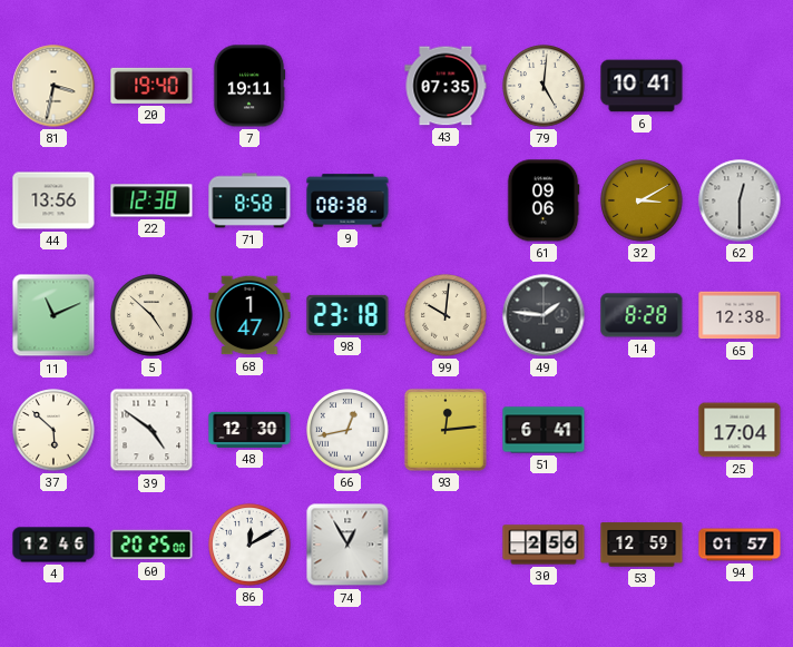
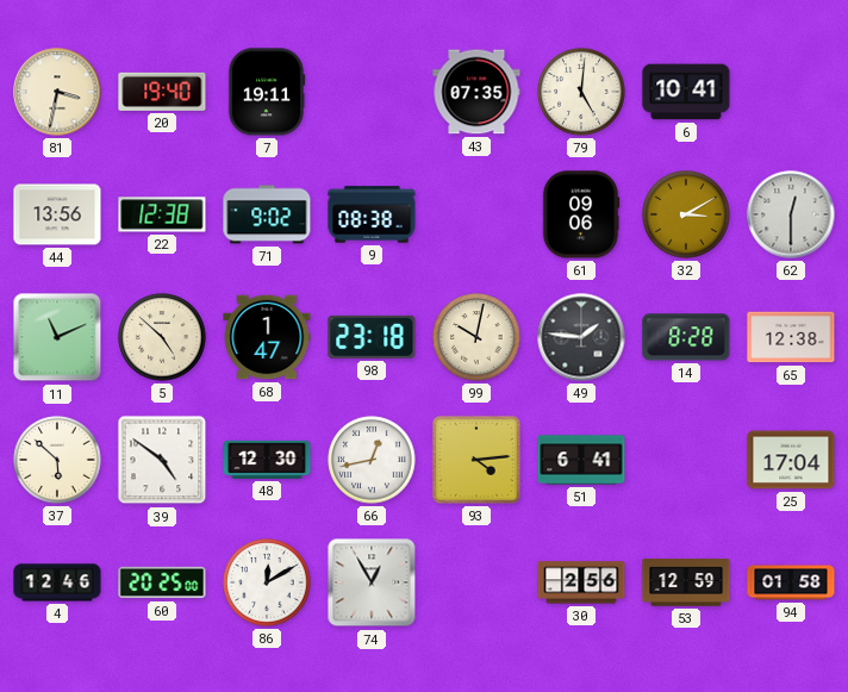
71: 8:58 -> 9:02 (267, 214)
99: 10:01 -> 10:02 (476, 337)
93: 12:14 -> 4:14 (476, 460)
94: 01:57 -> 01:58 (791, 582)
